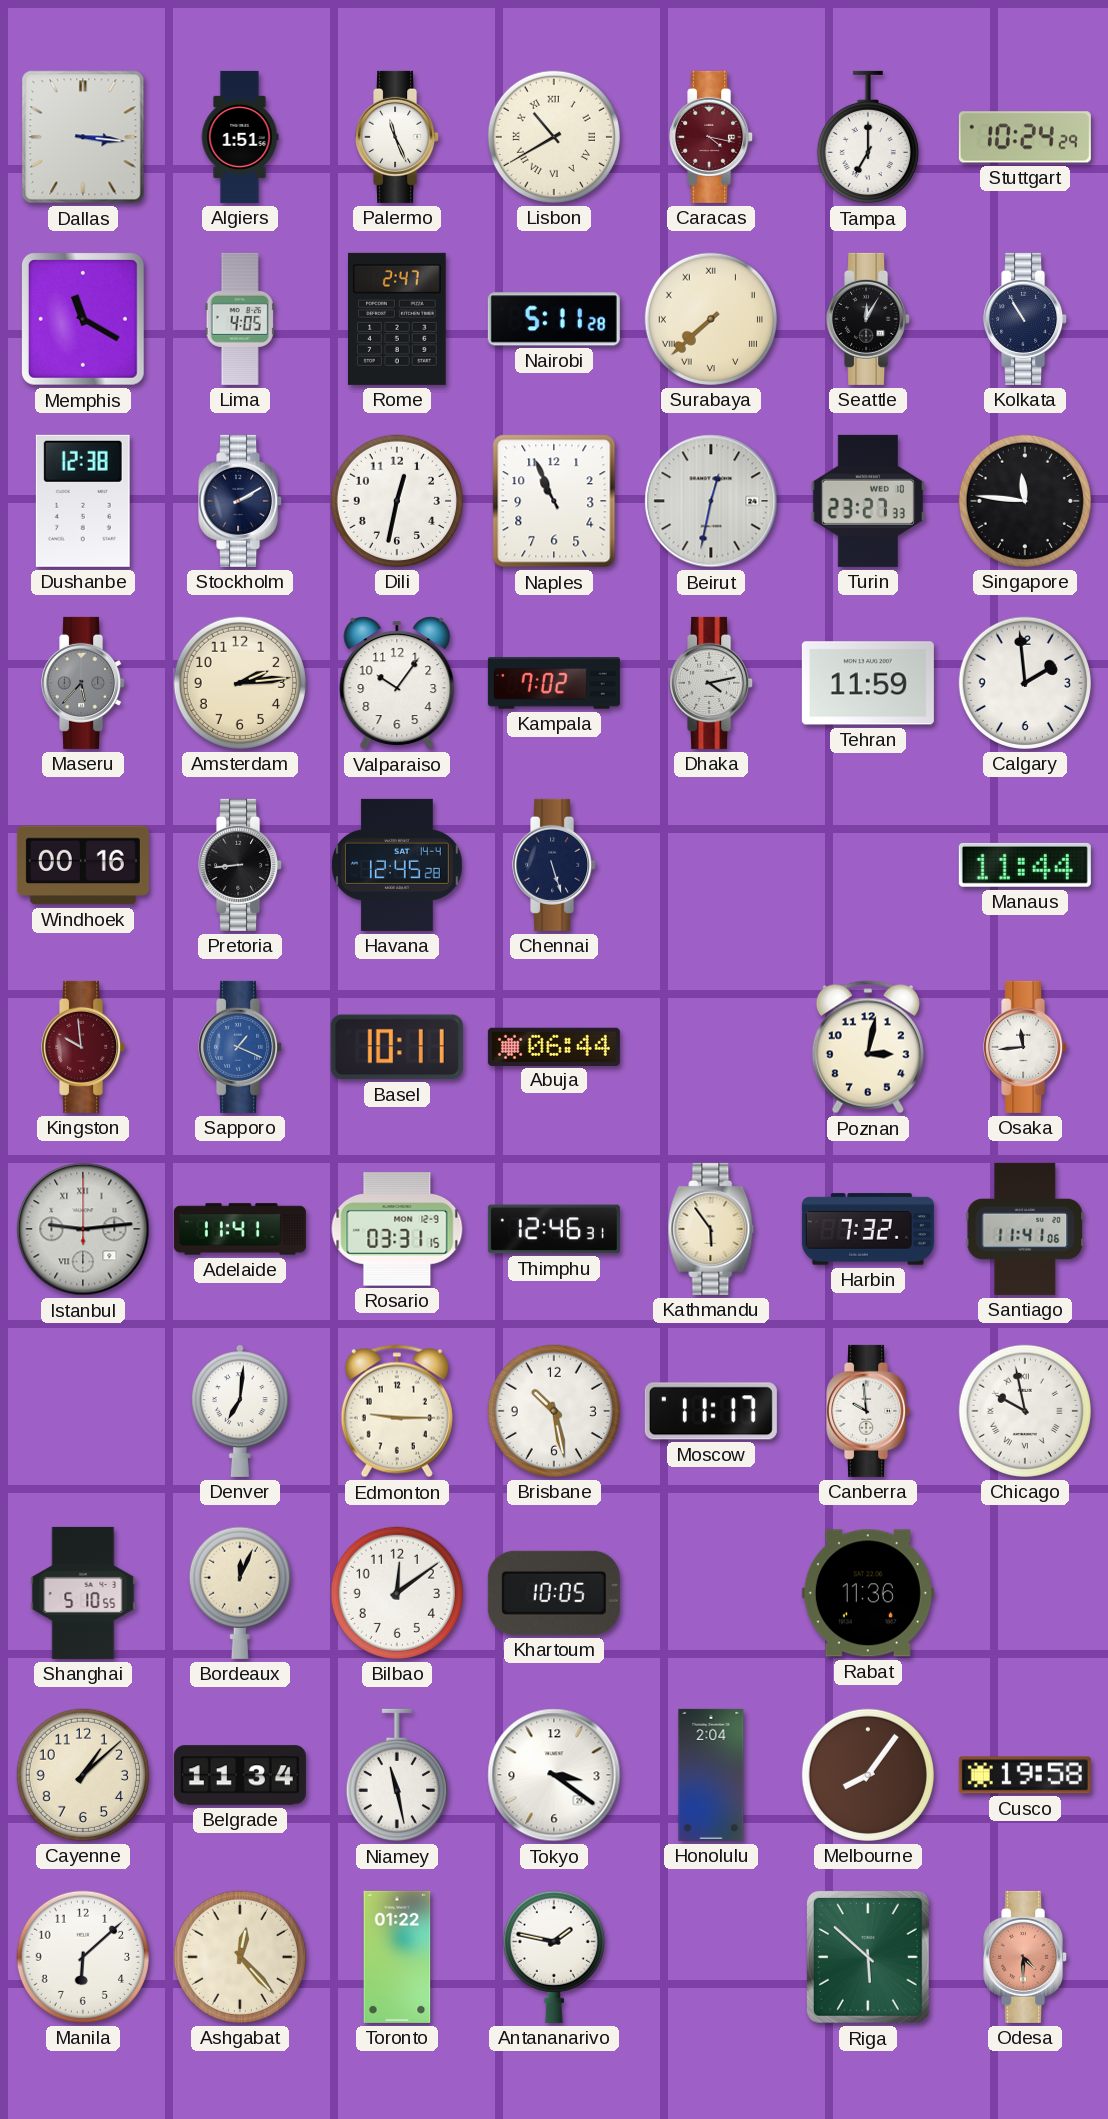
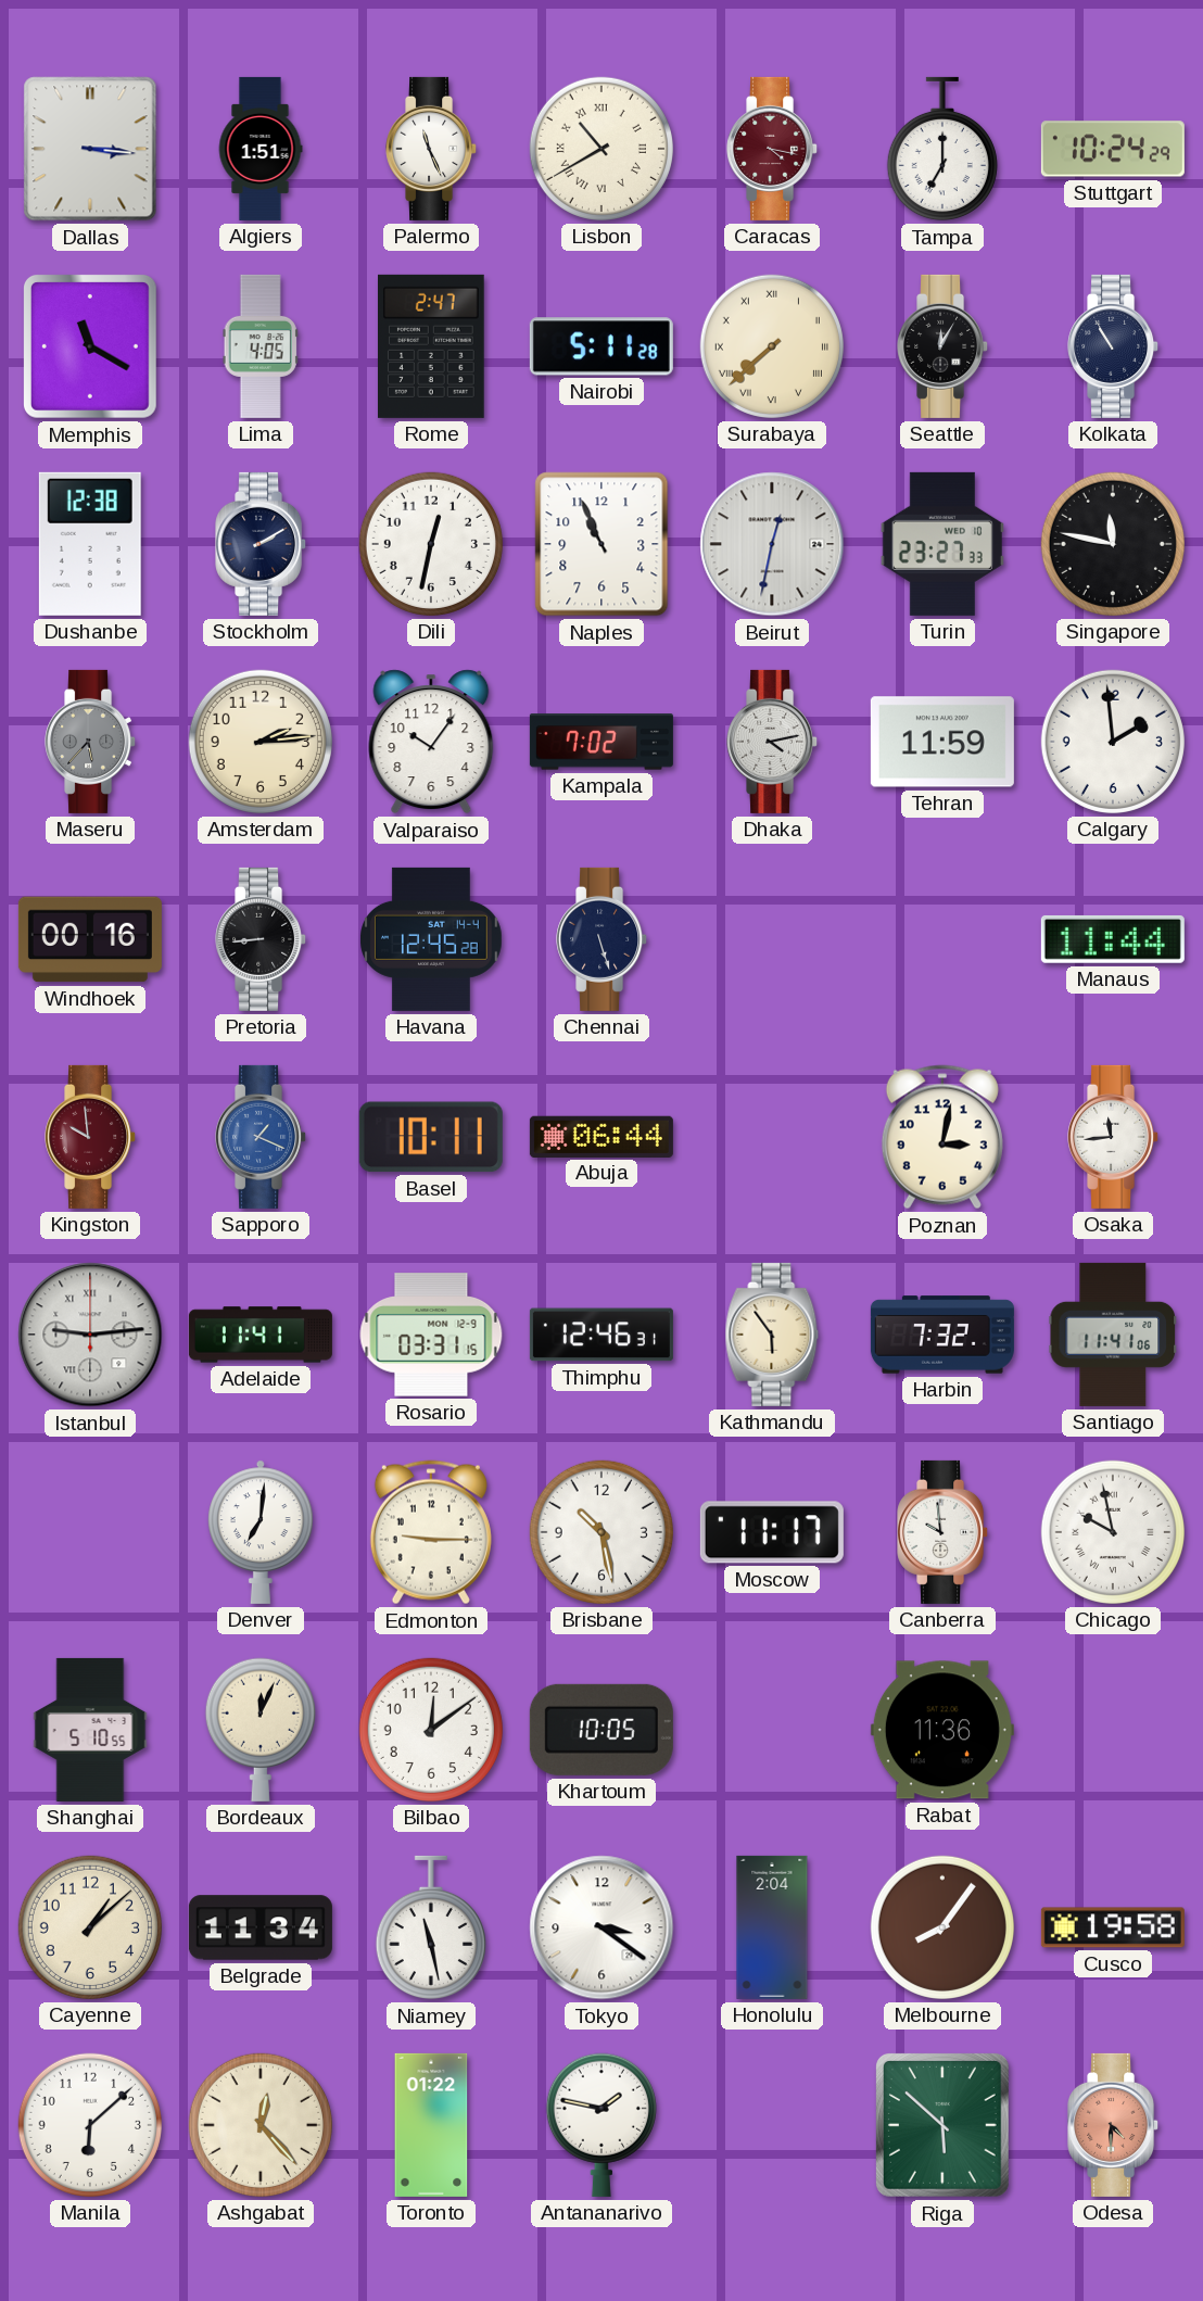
Singapore: 11:46 -> 11:47 (1113, 544)
